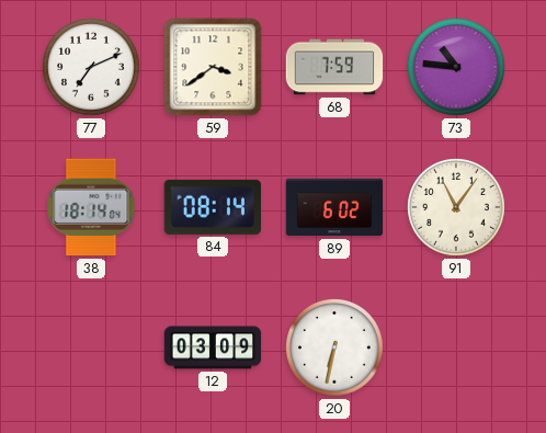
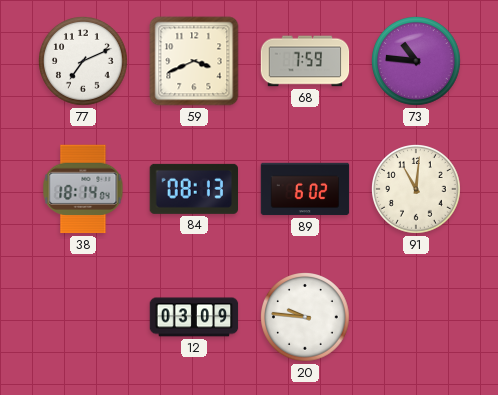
59: 3:39 -> 3:41 (194, 61)
84: 08:14 -> 08:13 (194, 189)
91: 11:06 -> 11:01 (417, 190)
20: 6:32 -> 9:46 (306, 318)
